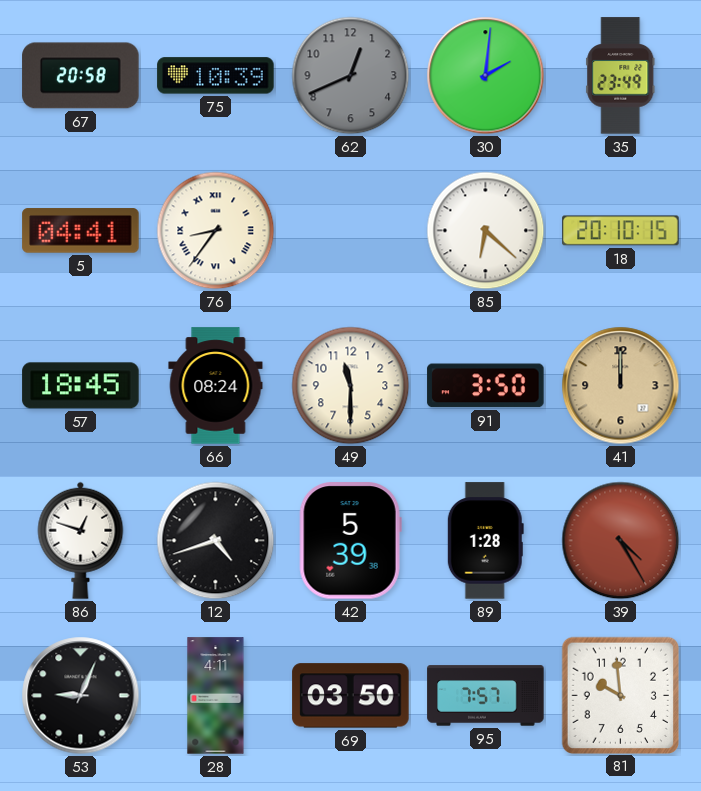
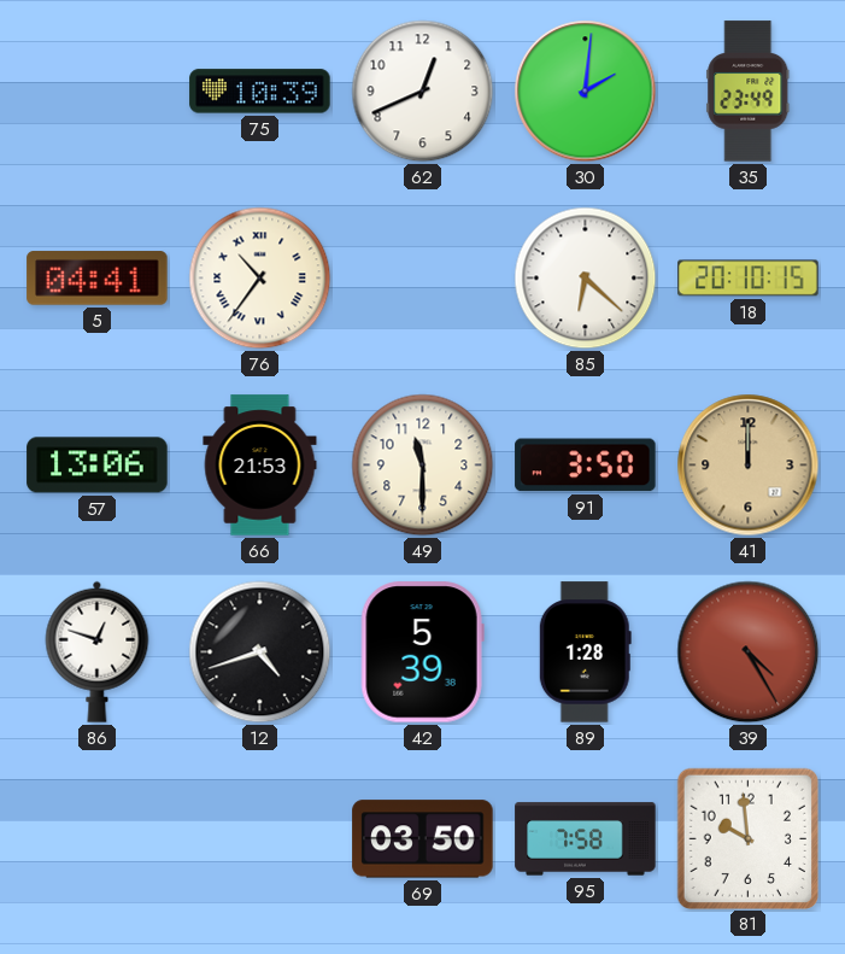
67: 20:58 -> none (81, 76)
62 dial: grey -> white (423, 92)
76: 8:36 -> 10:36 (260, 279)
57: 18:45 -> 13:06 (98, 466)
66: 08:24 -> 21:53 (260, 466)
53: 9:04 -> none (81, 696)
28: 4:11 -> none (216, 696)
95: 7:57 -> 7:58 (586, 839)
